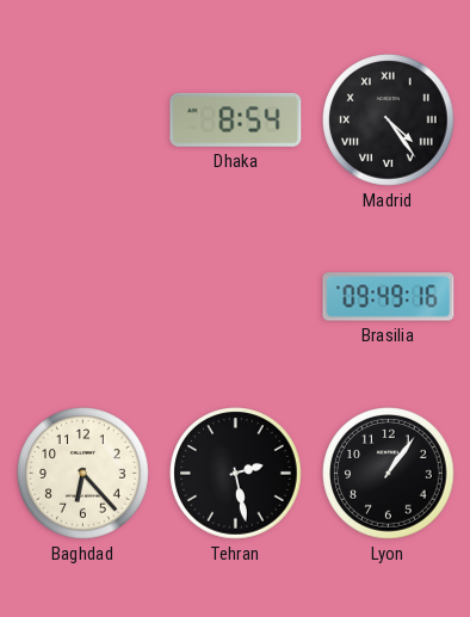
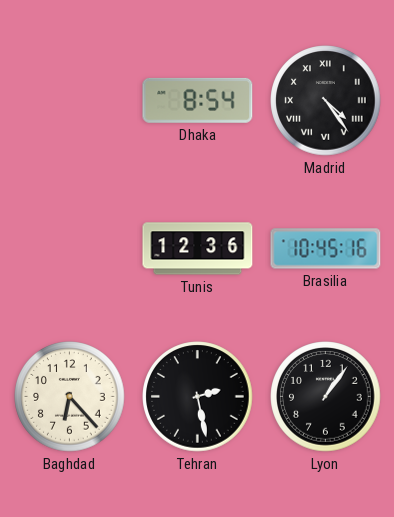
Tunis: none -> 12:36 (198, 249)
Brasilia: 09:49 -> 10:45 (326, 249)
